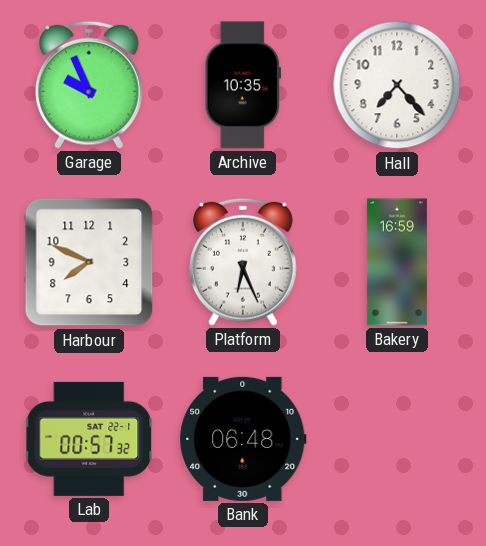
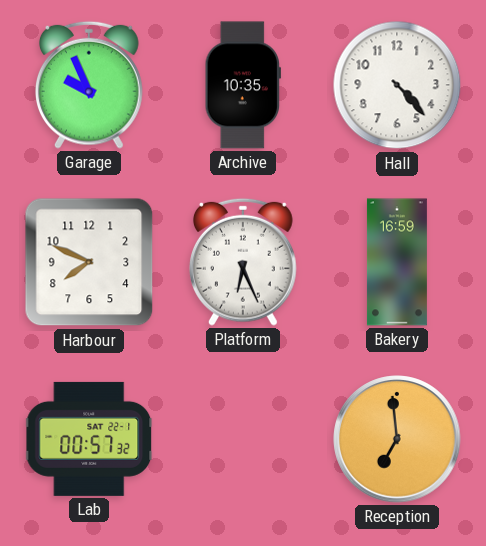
Hall: 7:23 -> 4:23 (397, 85)
Bank: 06:48 -> none (243, 439)
Reception: none -> 6:59 (397, 439)
